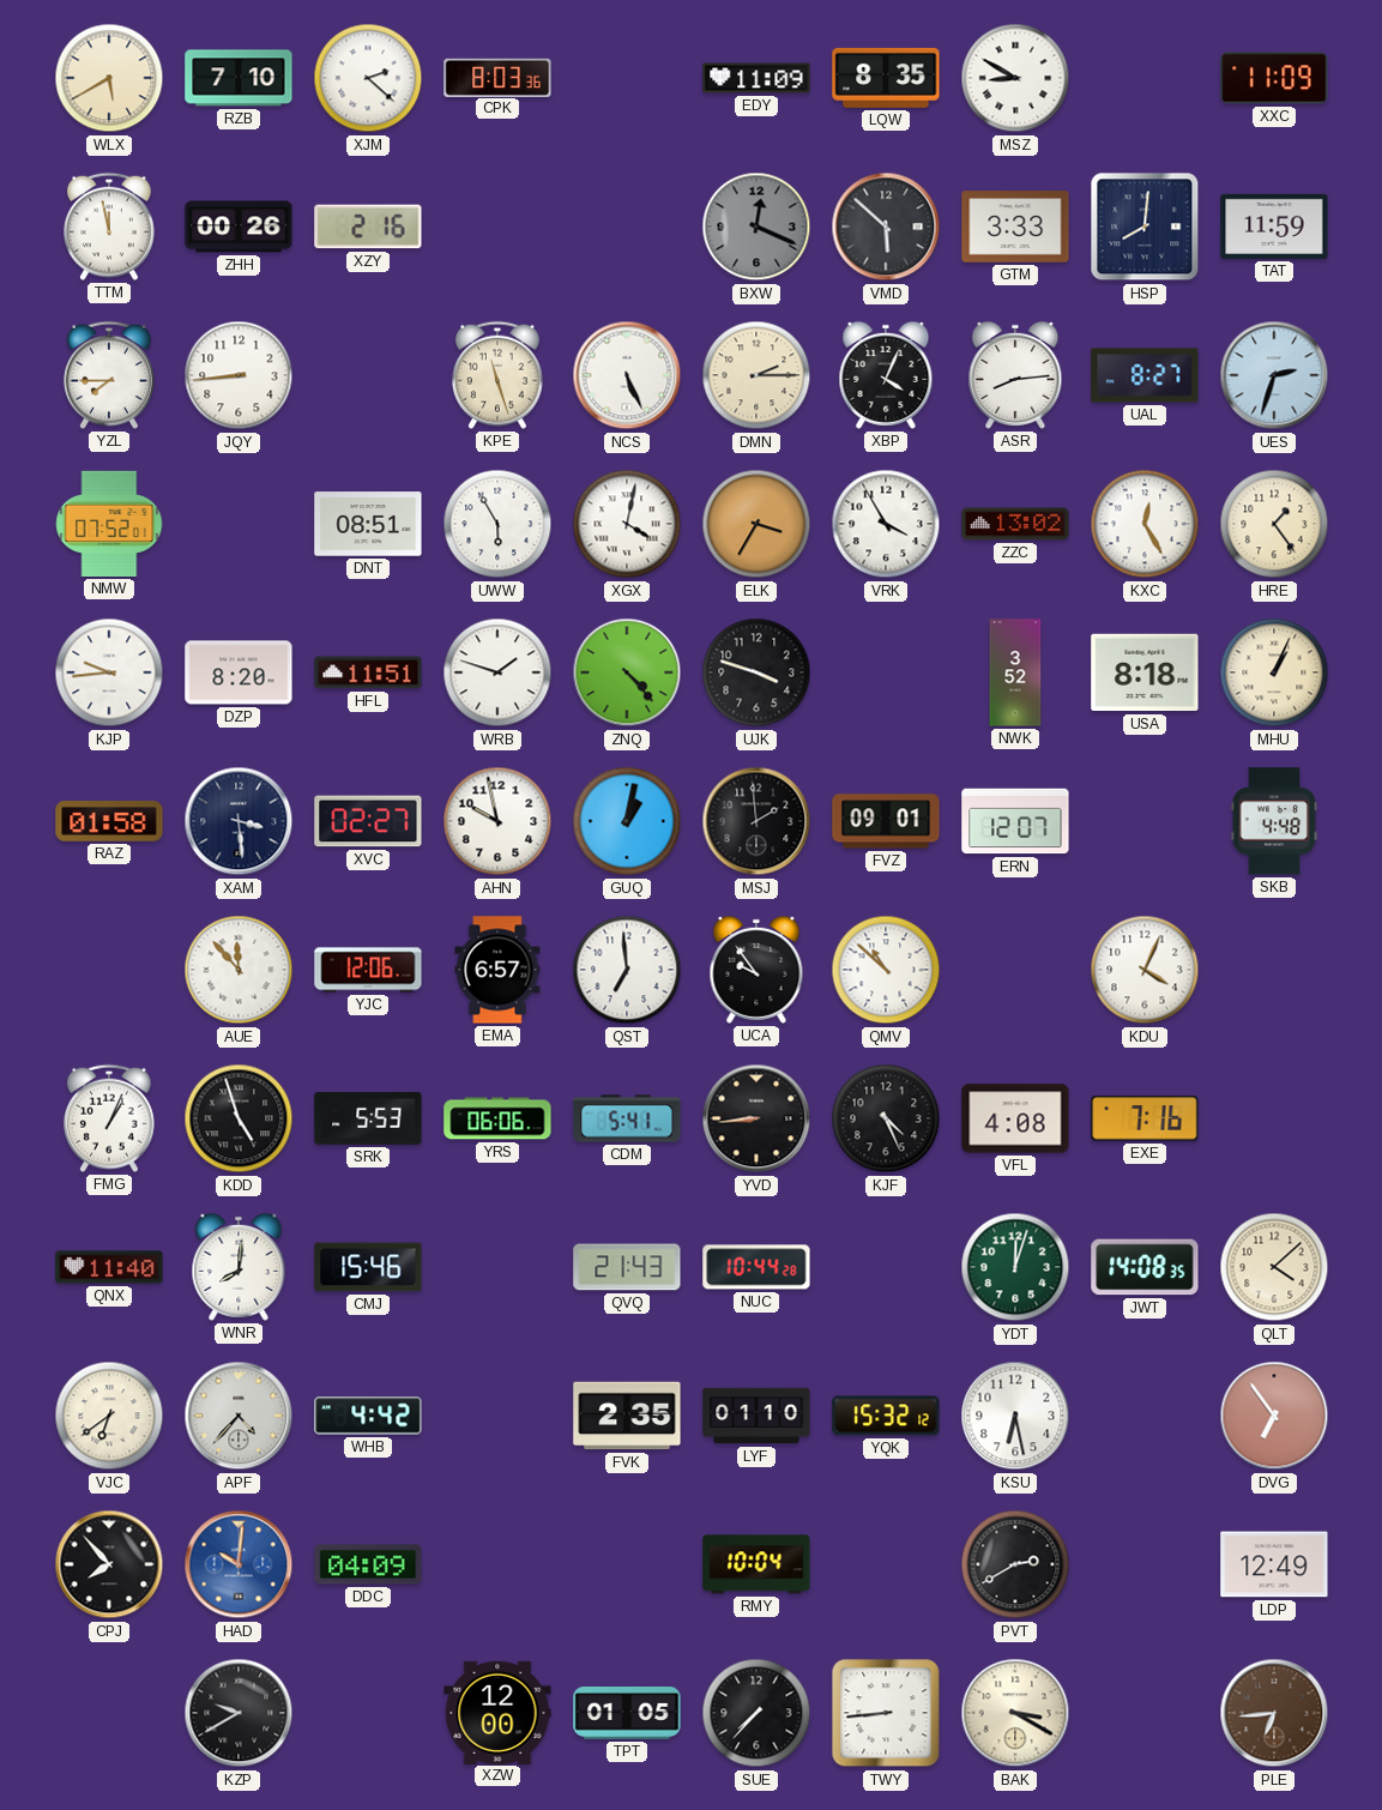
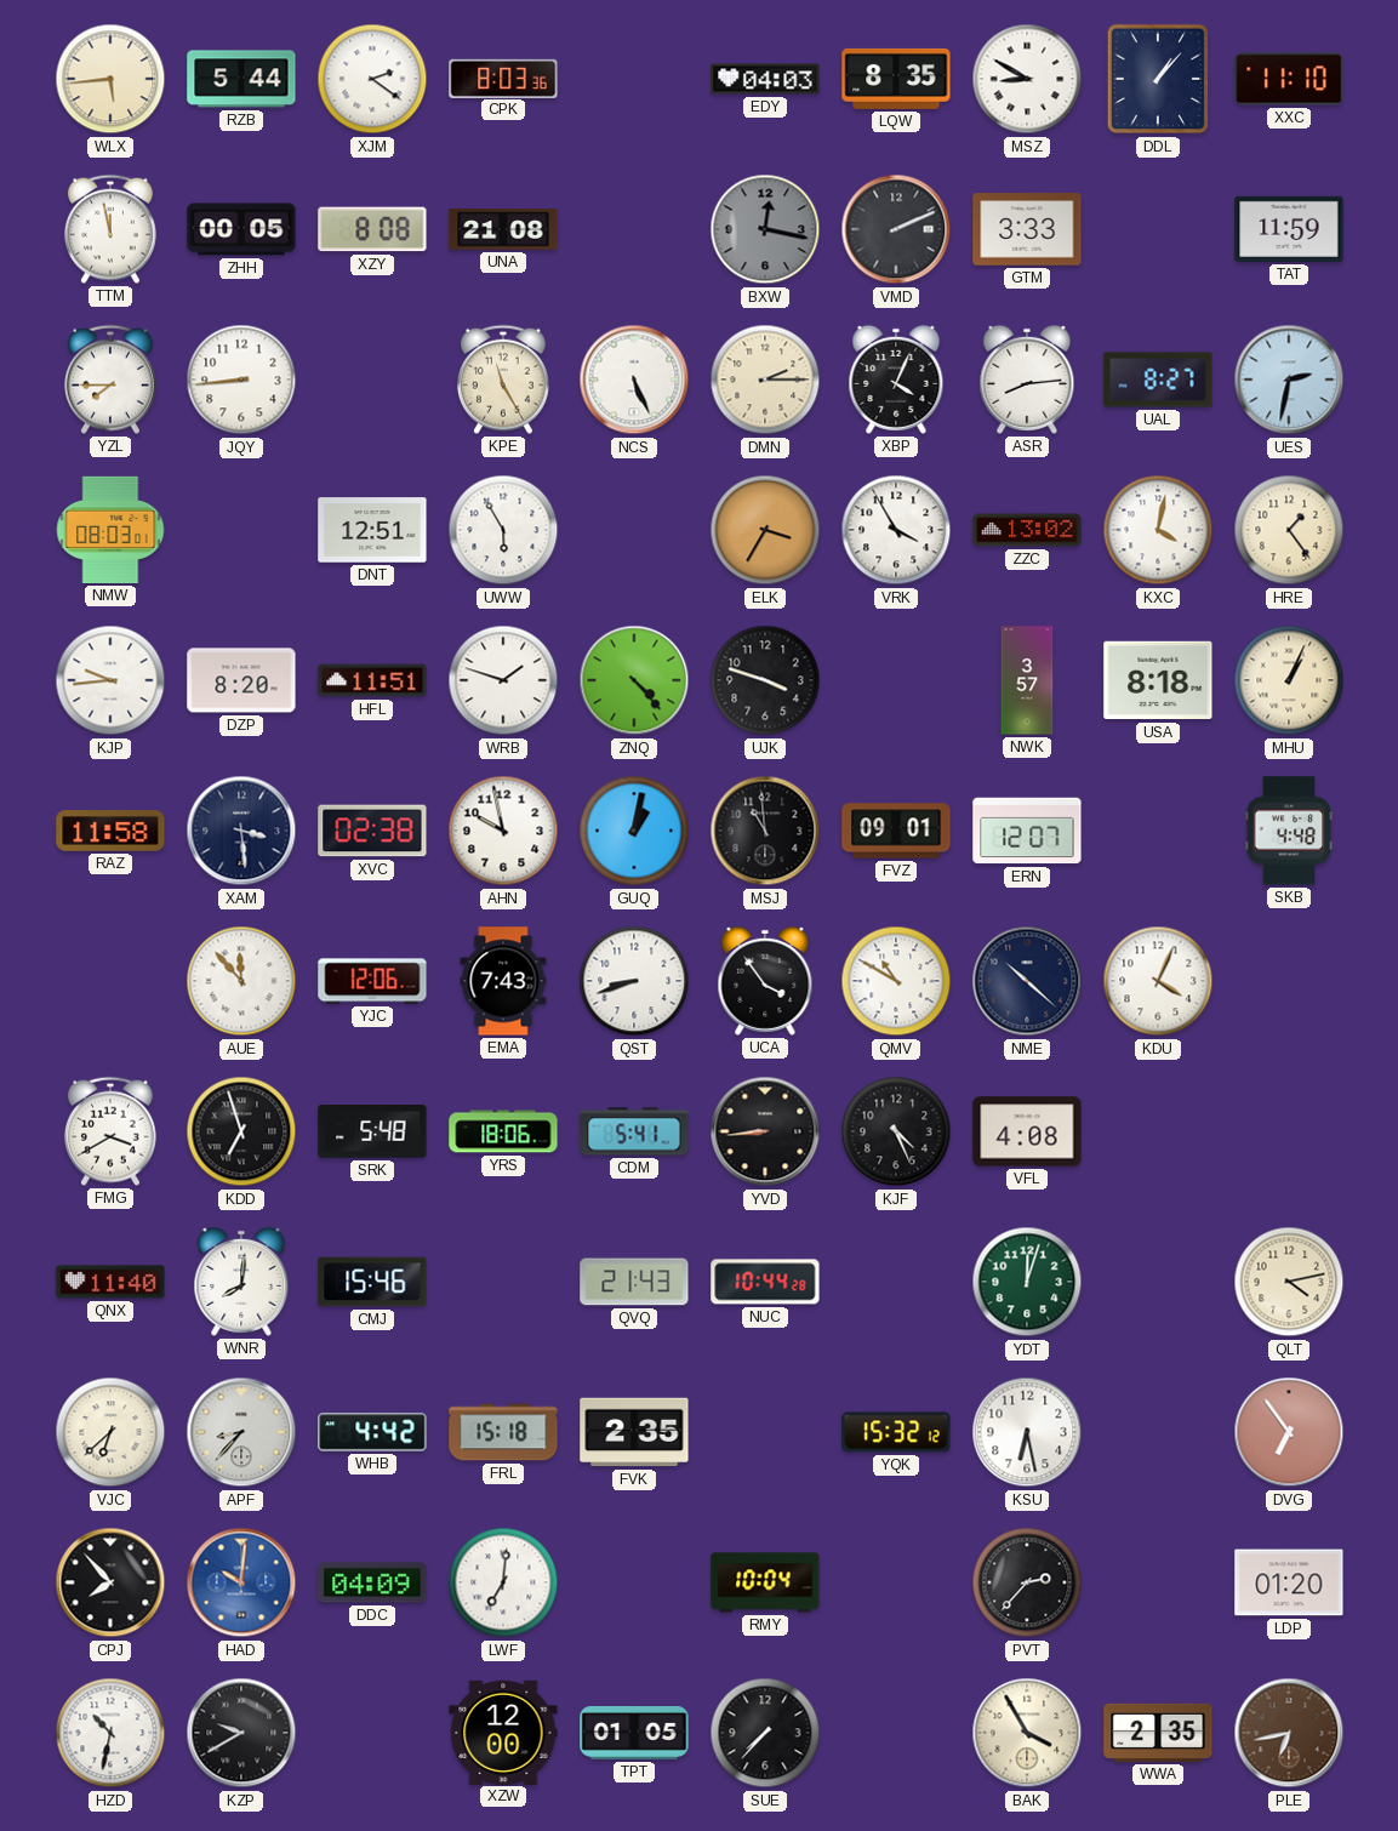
WLX: 5:40 -> 5:44 (110, 79)
RZB: 7:10 -> 5:44 (241, 79)
XJM: 2:22 -> 2:21 (372, 79)
EDY: 11:09 -> 04:03 (765, 79)
DDL: none -> 1:07 (1158, 79)
XXC: 11:09 -> 11:10 (1289, 79)
ZHH: 00:26 -> 00:05 (241, 229)
XZY: 2:16 -> 8:08 (372, 229)
UNA: none -> 21:08 (503, 229)
BXW: 12:19 -> 12:17 (765, 229)
VMD: 5:52 -> 2:11 (896, 229)
HSP: 8:01 -> none (1145, 227)
KPE: 11:27 -> 11:25 (503, 380)
UES: 2:33 -> 2:32 (1289, 380)
NMW: 07:52 -> 08:03 (110, 530)
DNT: 08:51 -> 12:51 (372, 530)
XGX: 4:02 -> none (627, 524)
KXC: 12:25 -> 4:02 (1158, 530)
NWK: 3:52 -> 3:57 (1027, 680)
RAZ: 01:58 -> 11:58 (110, 831)
XVC: 02:27 -> 02:38 (372, 831)
MSJ: 1:59 -> 10:59 (765, 831)
EMA: 6:57 -> 7:43 (503, 981)
QST: 6:59 -> 8:42 (634, 981)
UCA: 9:54 -> 3:54 (765, 981)
QMV: 10:52 -> 10:50 (896, 981)
NME: none -> 10:22 (1027, 981)
FMG: 1:04 -> 3:40 (110, 1131)
KDD: 4:57 -> 6:57 (241, 1131)
SRK: 5:53 -> 5:48 (372, 1131)
YRS: 06:06 -> 18:06 (503, 1131)
EXE: 7:16 -> none (1145, 1118)
JWT: 14:08 -> none (1145, 1267)
QLT: 4:08 -> 4:13 (1289, 1282)
VJC: 6:39 -> 6:38 (110, 1432)
APF: 4:37 -> 8:37 (241, 1432)
FRL: none -> 15:18 (503, 1432)
LYF: 01:10 -> none (756, 1416)
LWF: none -> 7:01 (503, 1582)
PVT: 2:40 -> 2:37 (1027, 1582)
LDP: 12:49 -> 01:20 (1289, 1582)
HZD: none -> 10:32 (110, 1733)
TWY: 8:44 -> none (886, 1713)
BAK: 3:20 -> 3:55 (1027, 1733)
WWA: none -> 2:35 (1158, 1733)
PLE: 6:44 -> 6:43 (1289, 1733)
